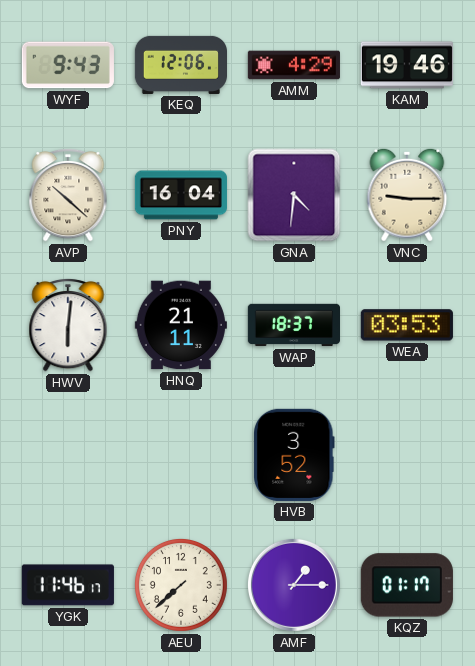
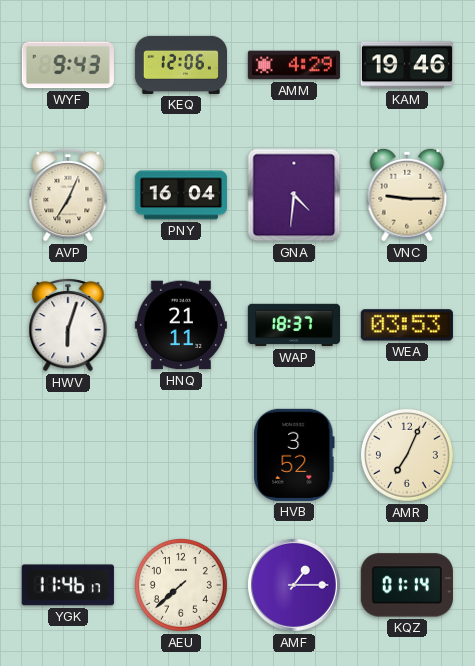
AVP: 10:22 -> 7:04 (68, 195)
HWV: 6:01 -> 6:03 (68, 325)
AMR: none -> 7:04 (407, 455)
KQZ: 01:17 -> 01:14 (407, 585)
